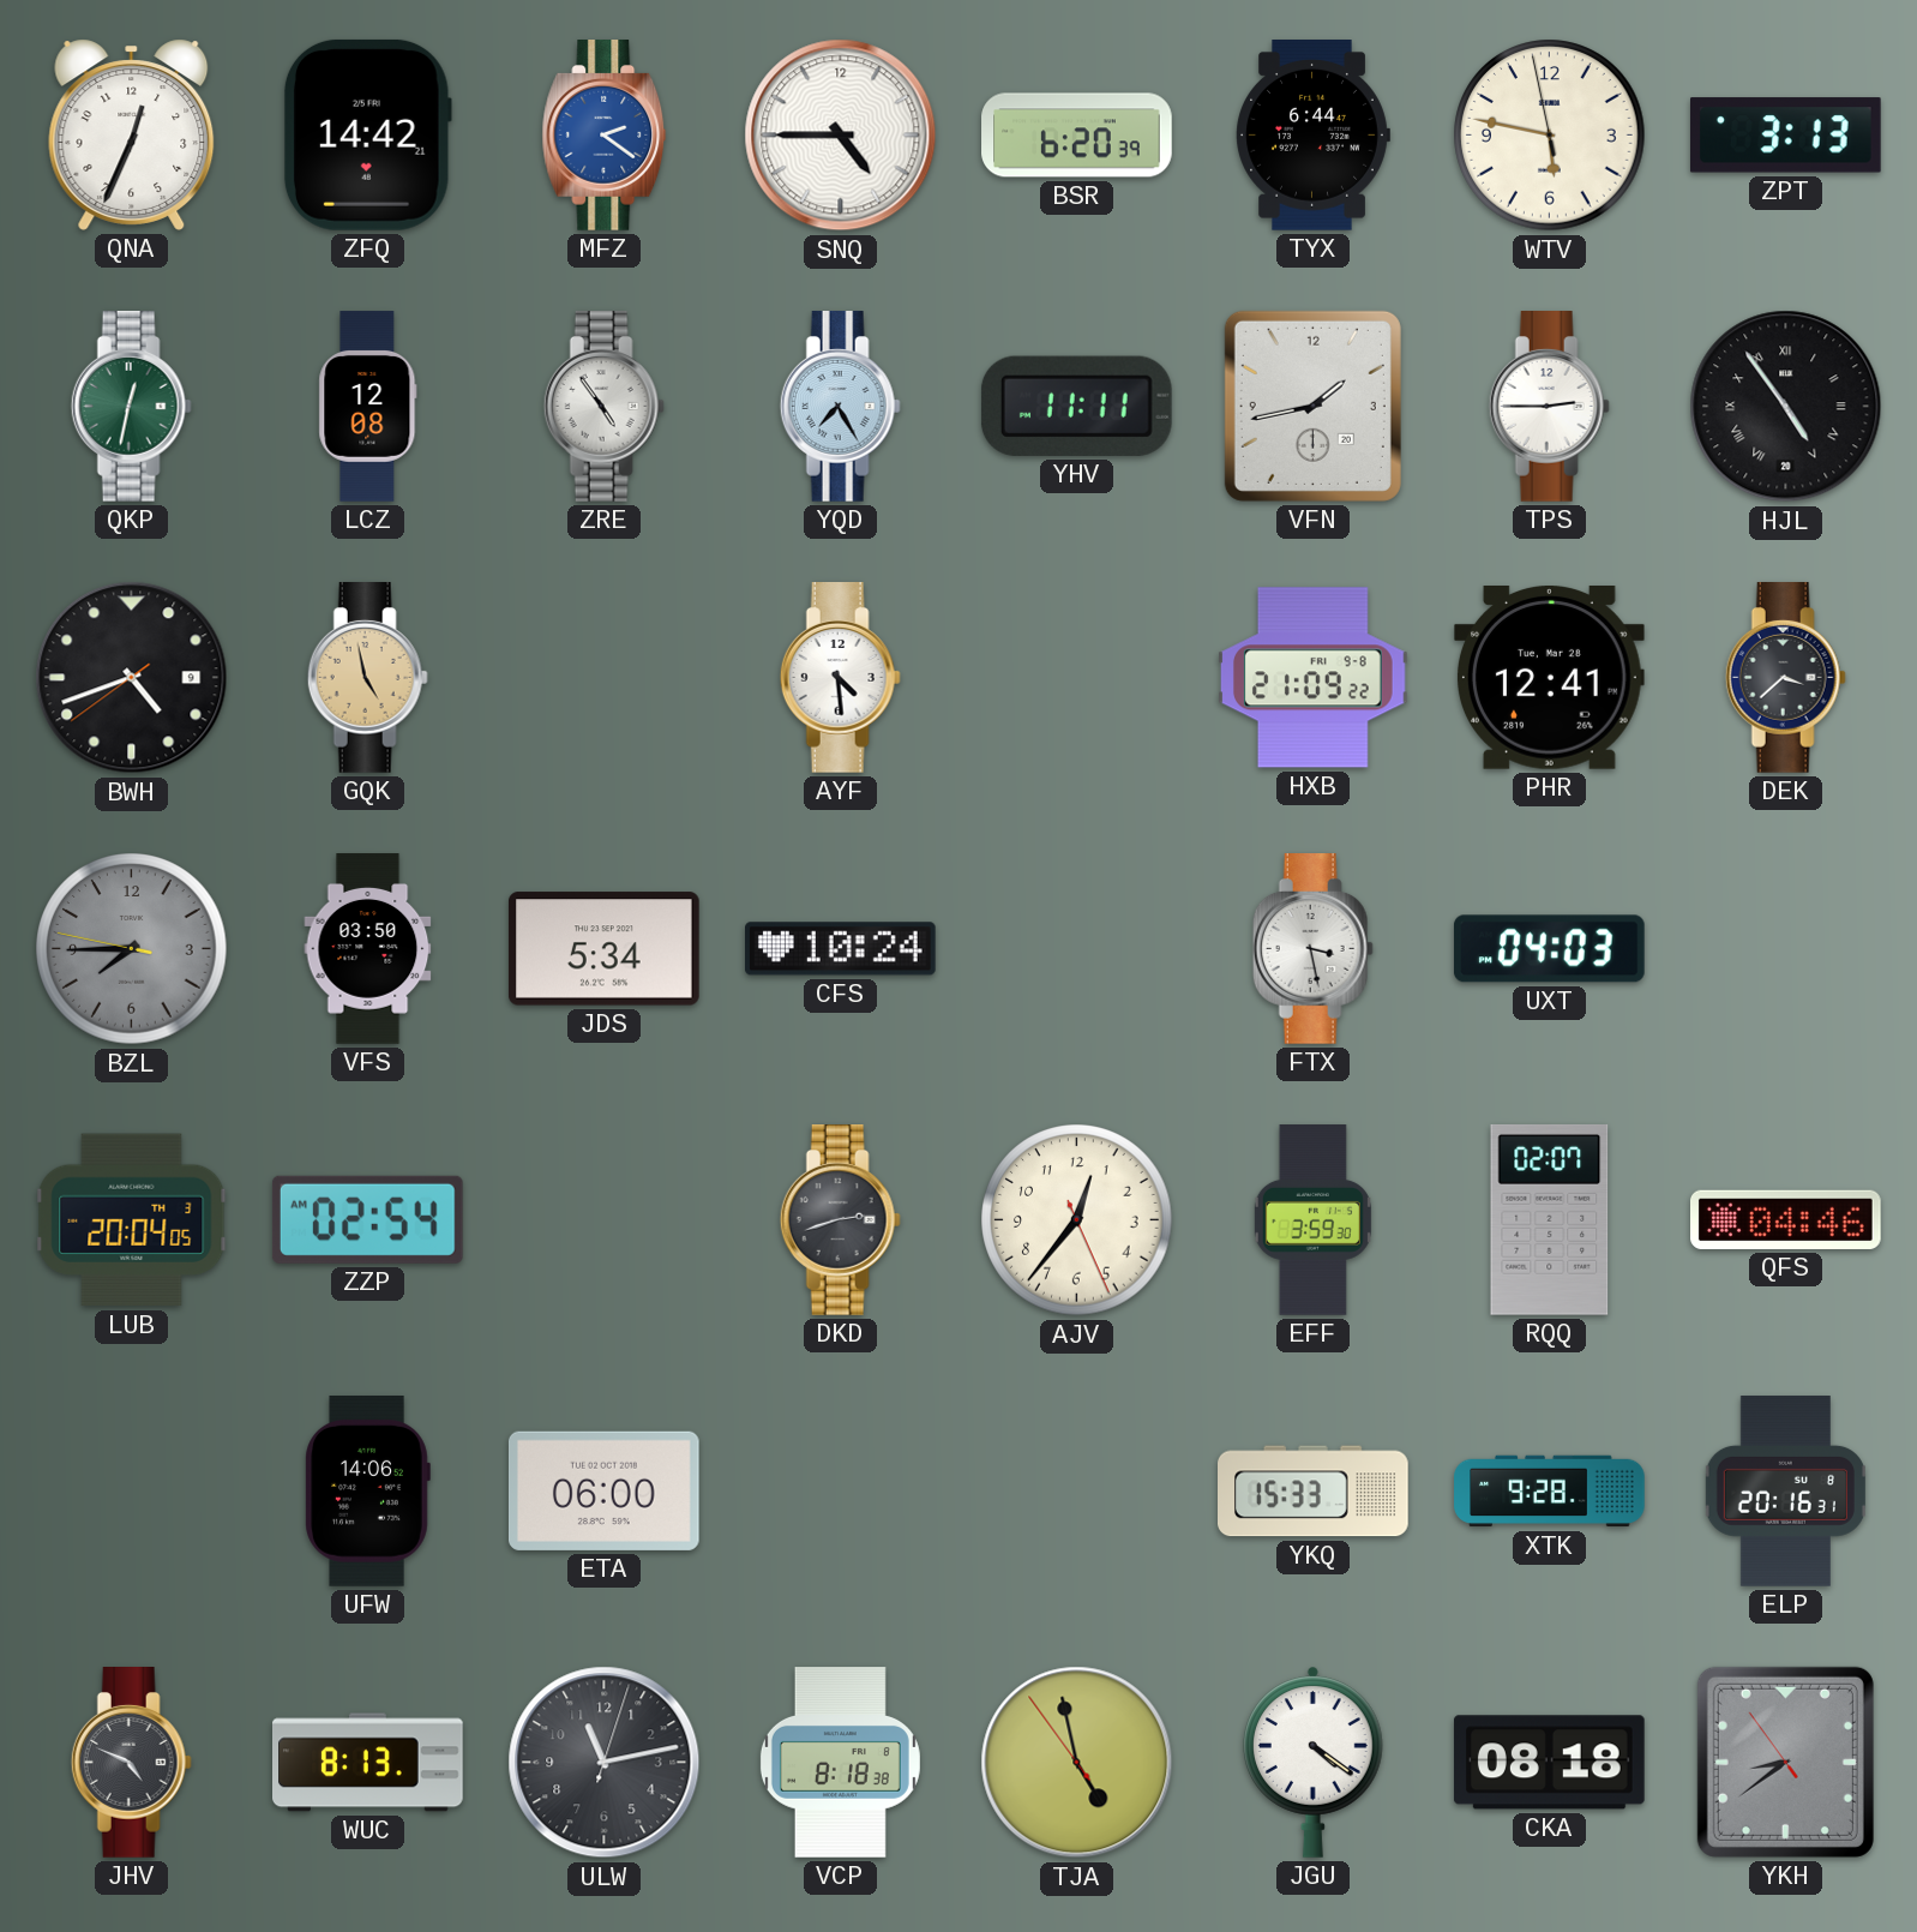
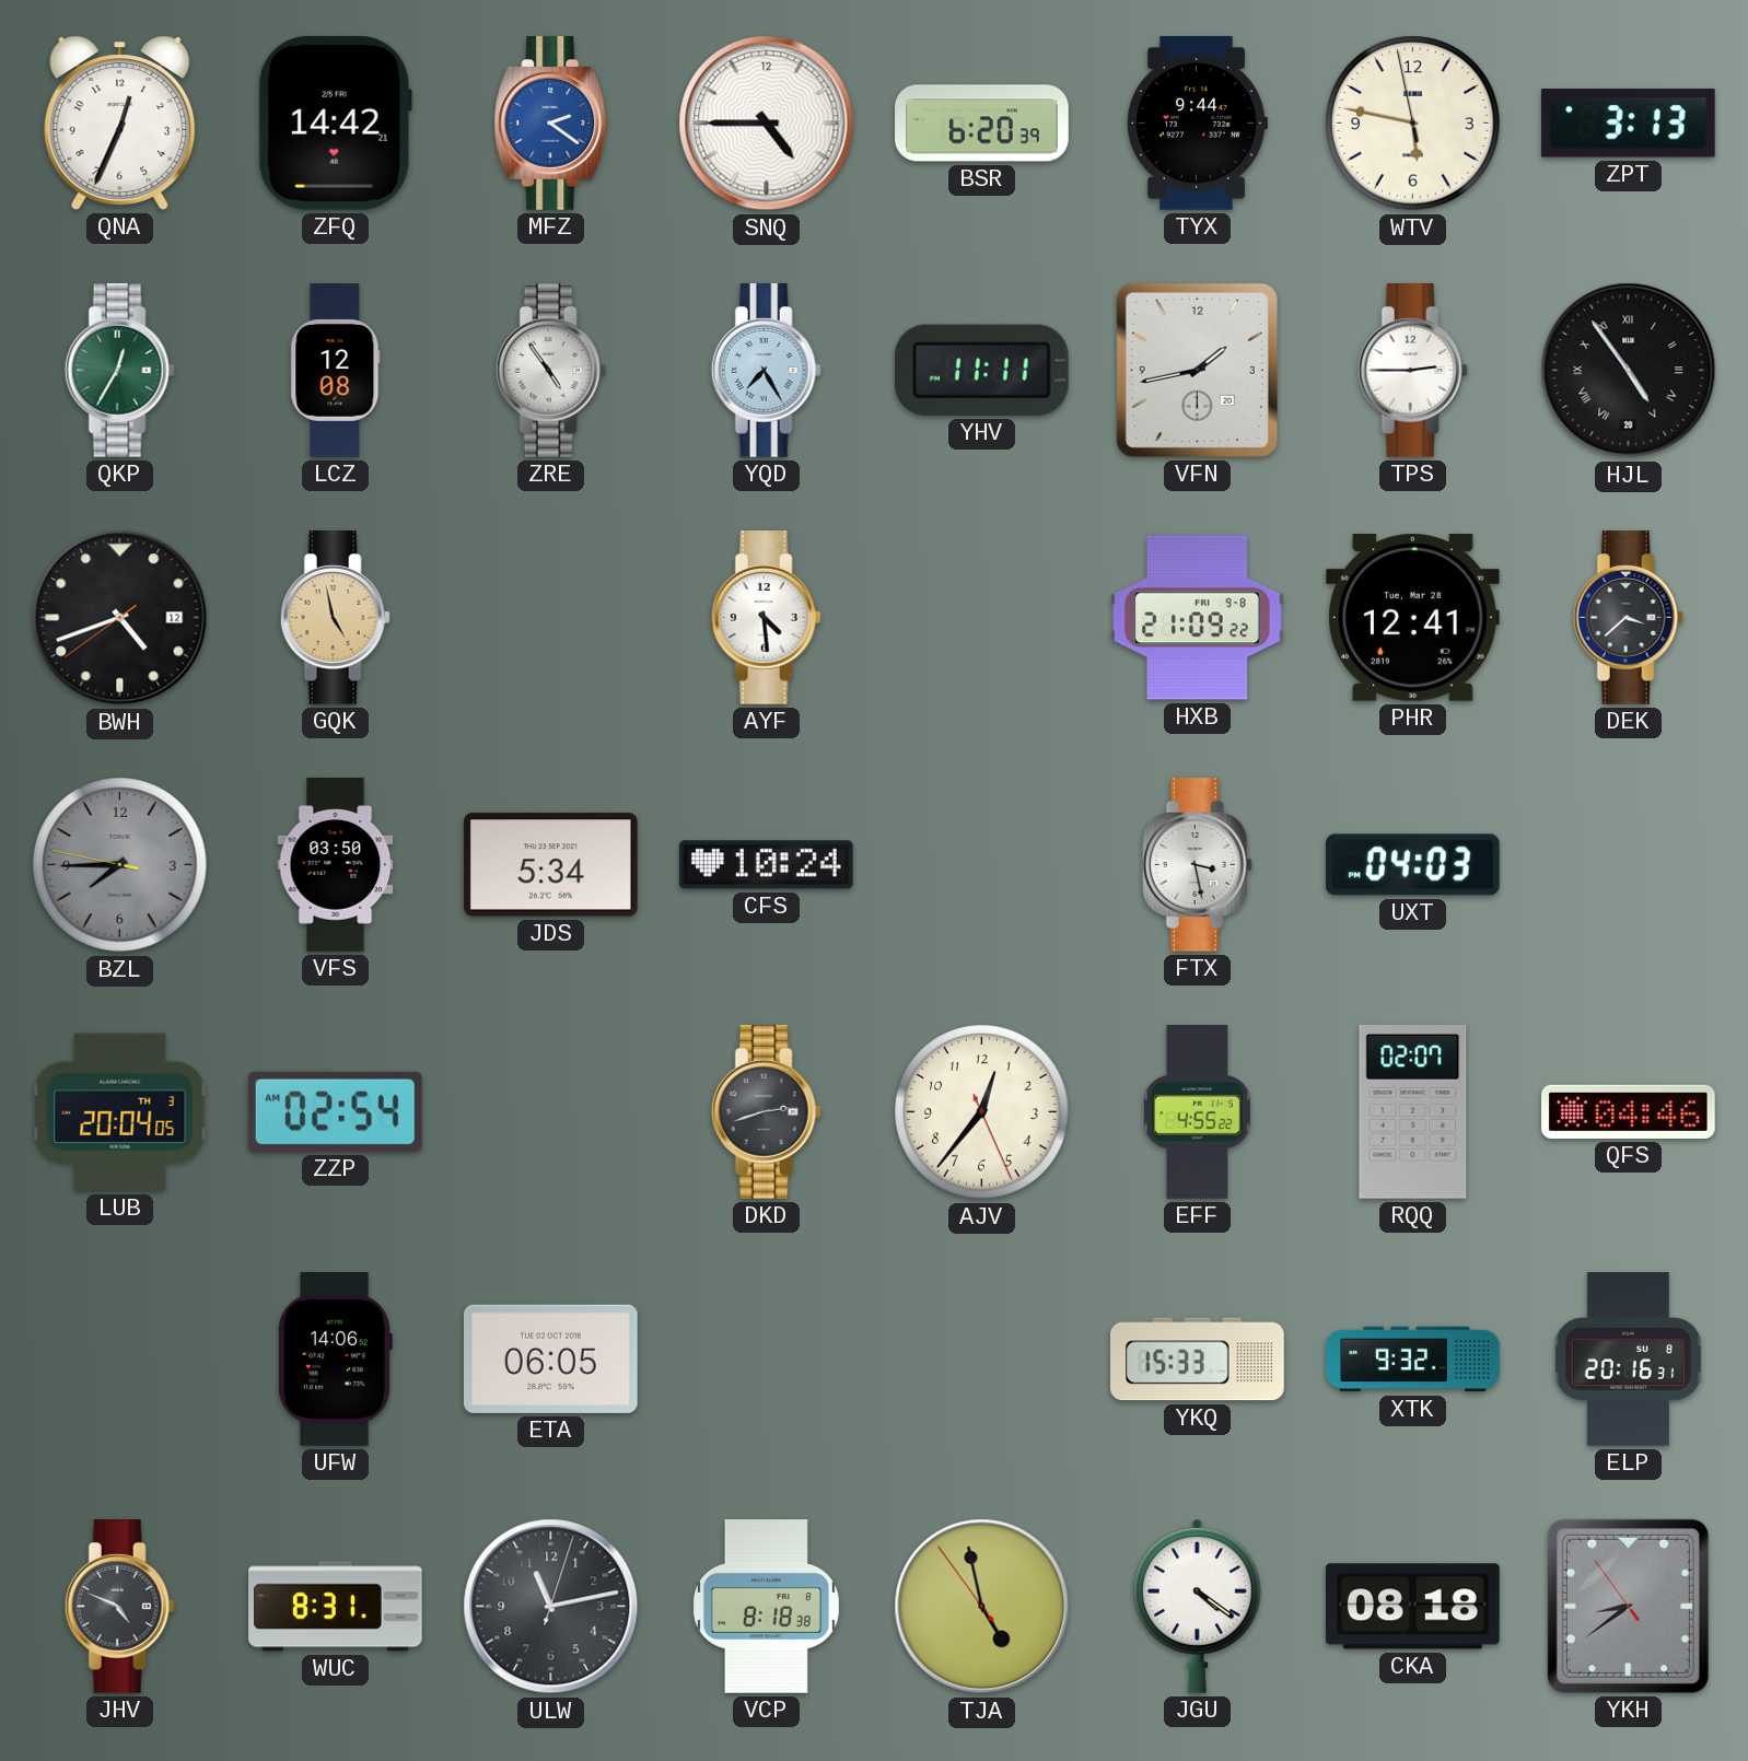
TYX: 6:44 -> 9:44 (1197, 124)
QKP: 12:32 -> 12:35 (119, 371)
BWH date: 9 -> 12 (120, 618)
EFF: 3:59 -> 4:55 (1197, 1112)
ETA: 06:00 -> 06:05 (550, 1358)
XTK: 9:28 -> 9:32 (1413, 1360)
WUC: 8:13 -> 8:31 (336, 1607)
